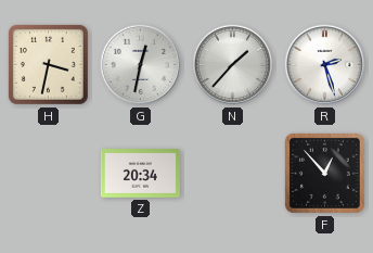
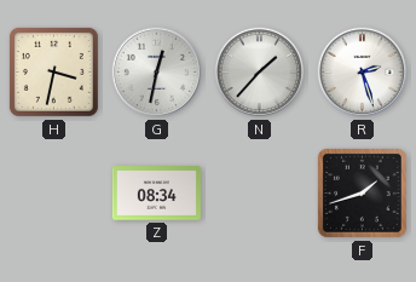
Z: 20:34 -> 08:34 (156, 194)
F: 12:53 -> 1:42 (362, 192)
